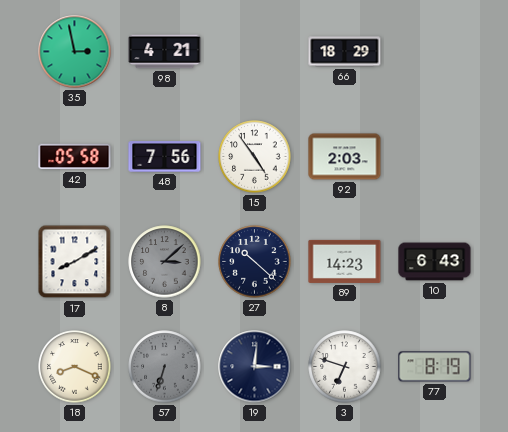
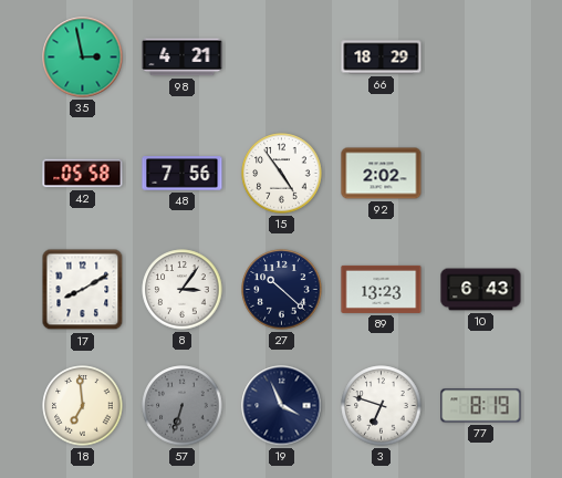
92: 2:03 -> 2:02 (382, 174)
8: 3:08 -> 3:06 (183, 290)
8 dial: grey -> white (183, 290)
89: 14:23 -> 13:23 (382, 289)
18: 8:19 -> 6:59 (83, 406)
19: 3:01 -> 3:56 (282, 406)
